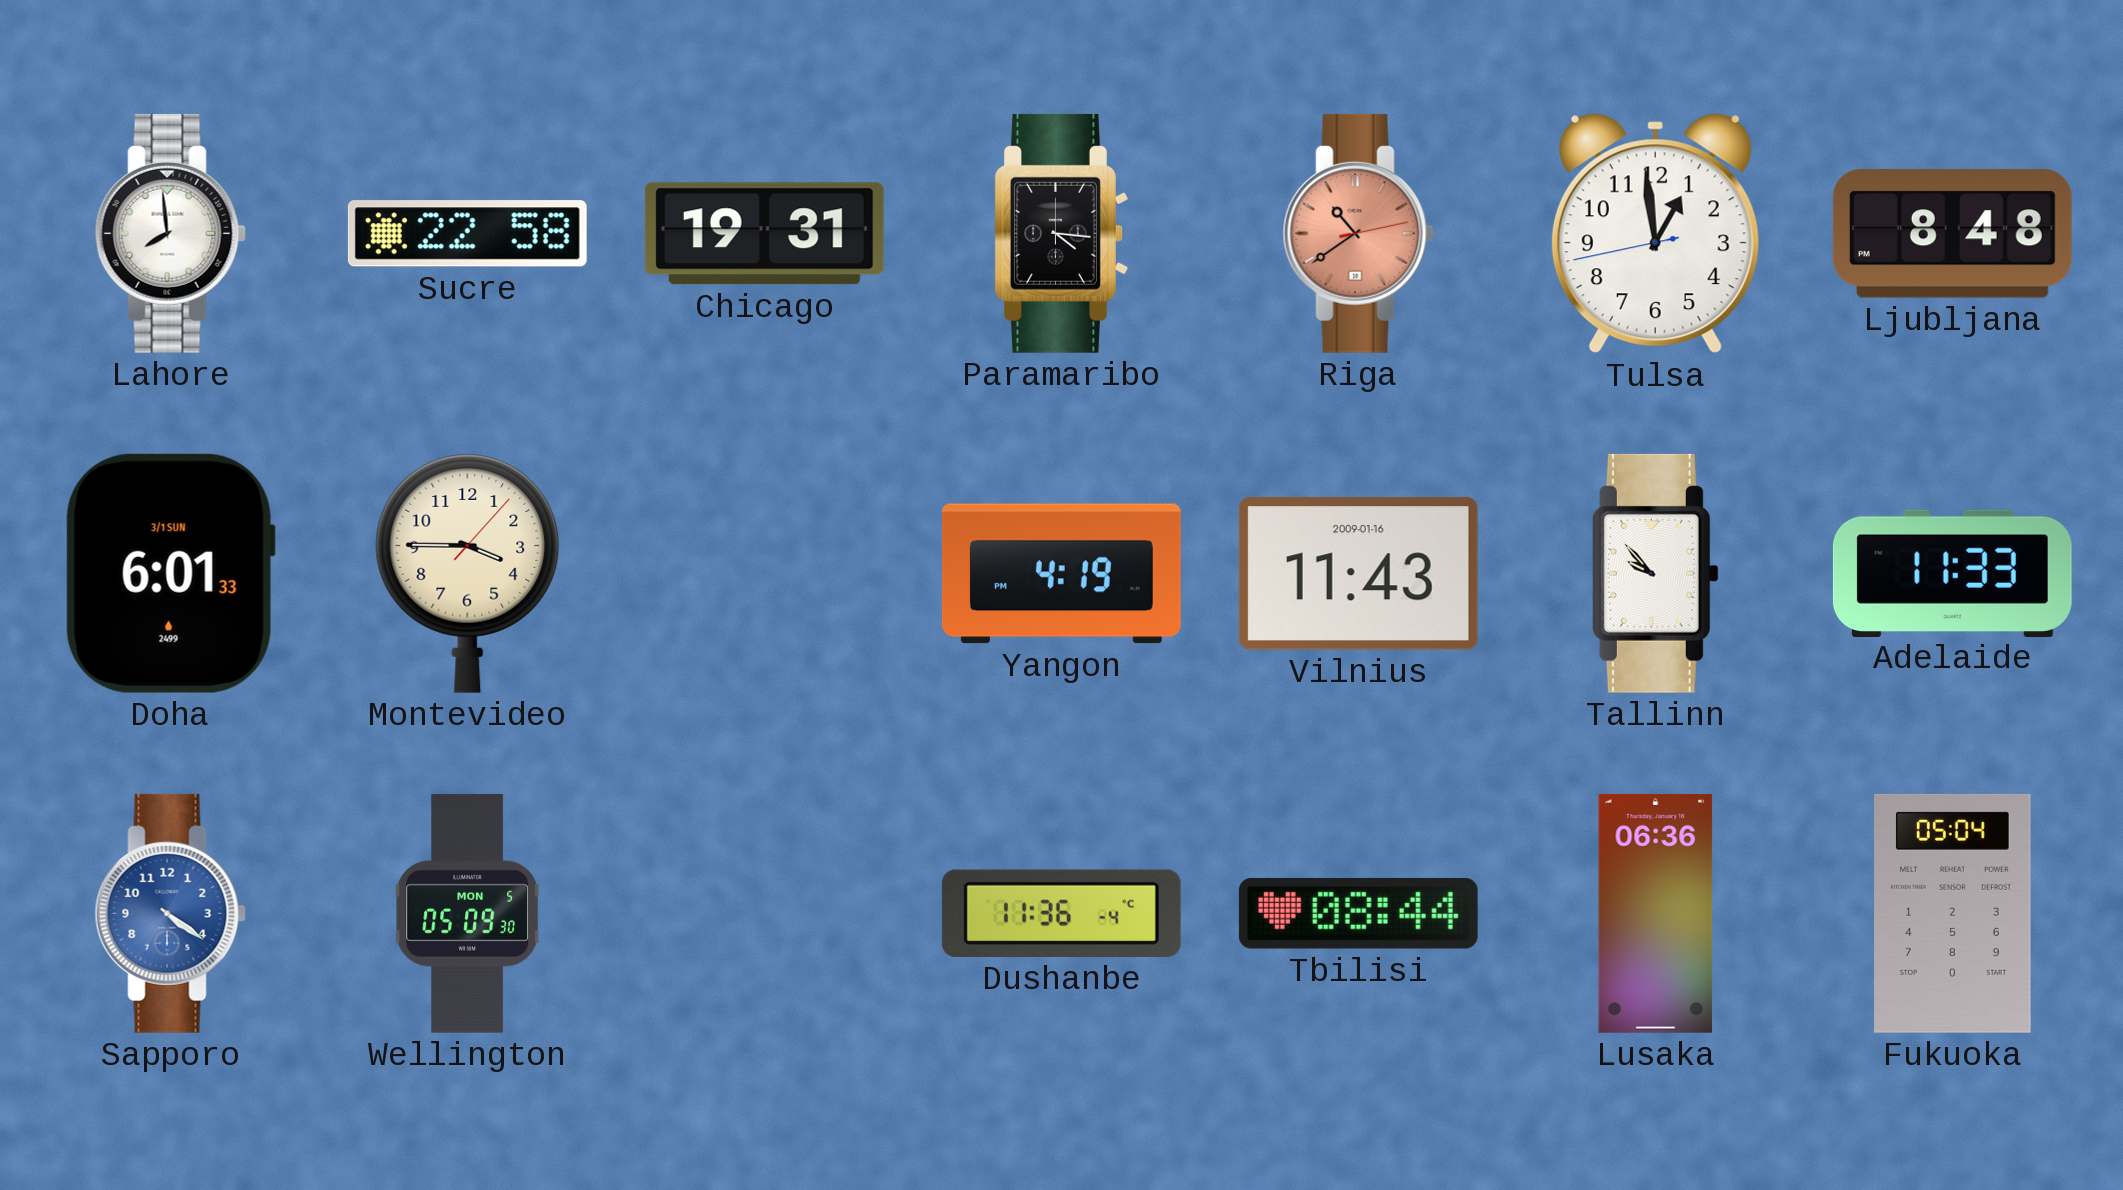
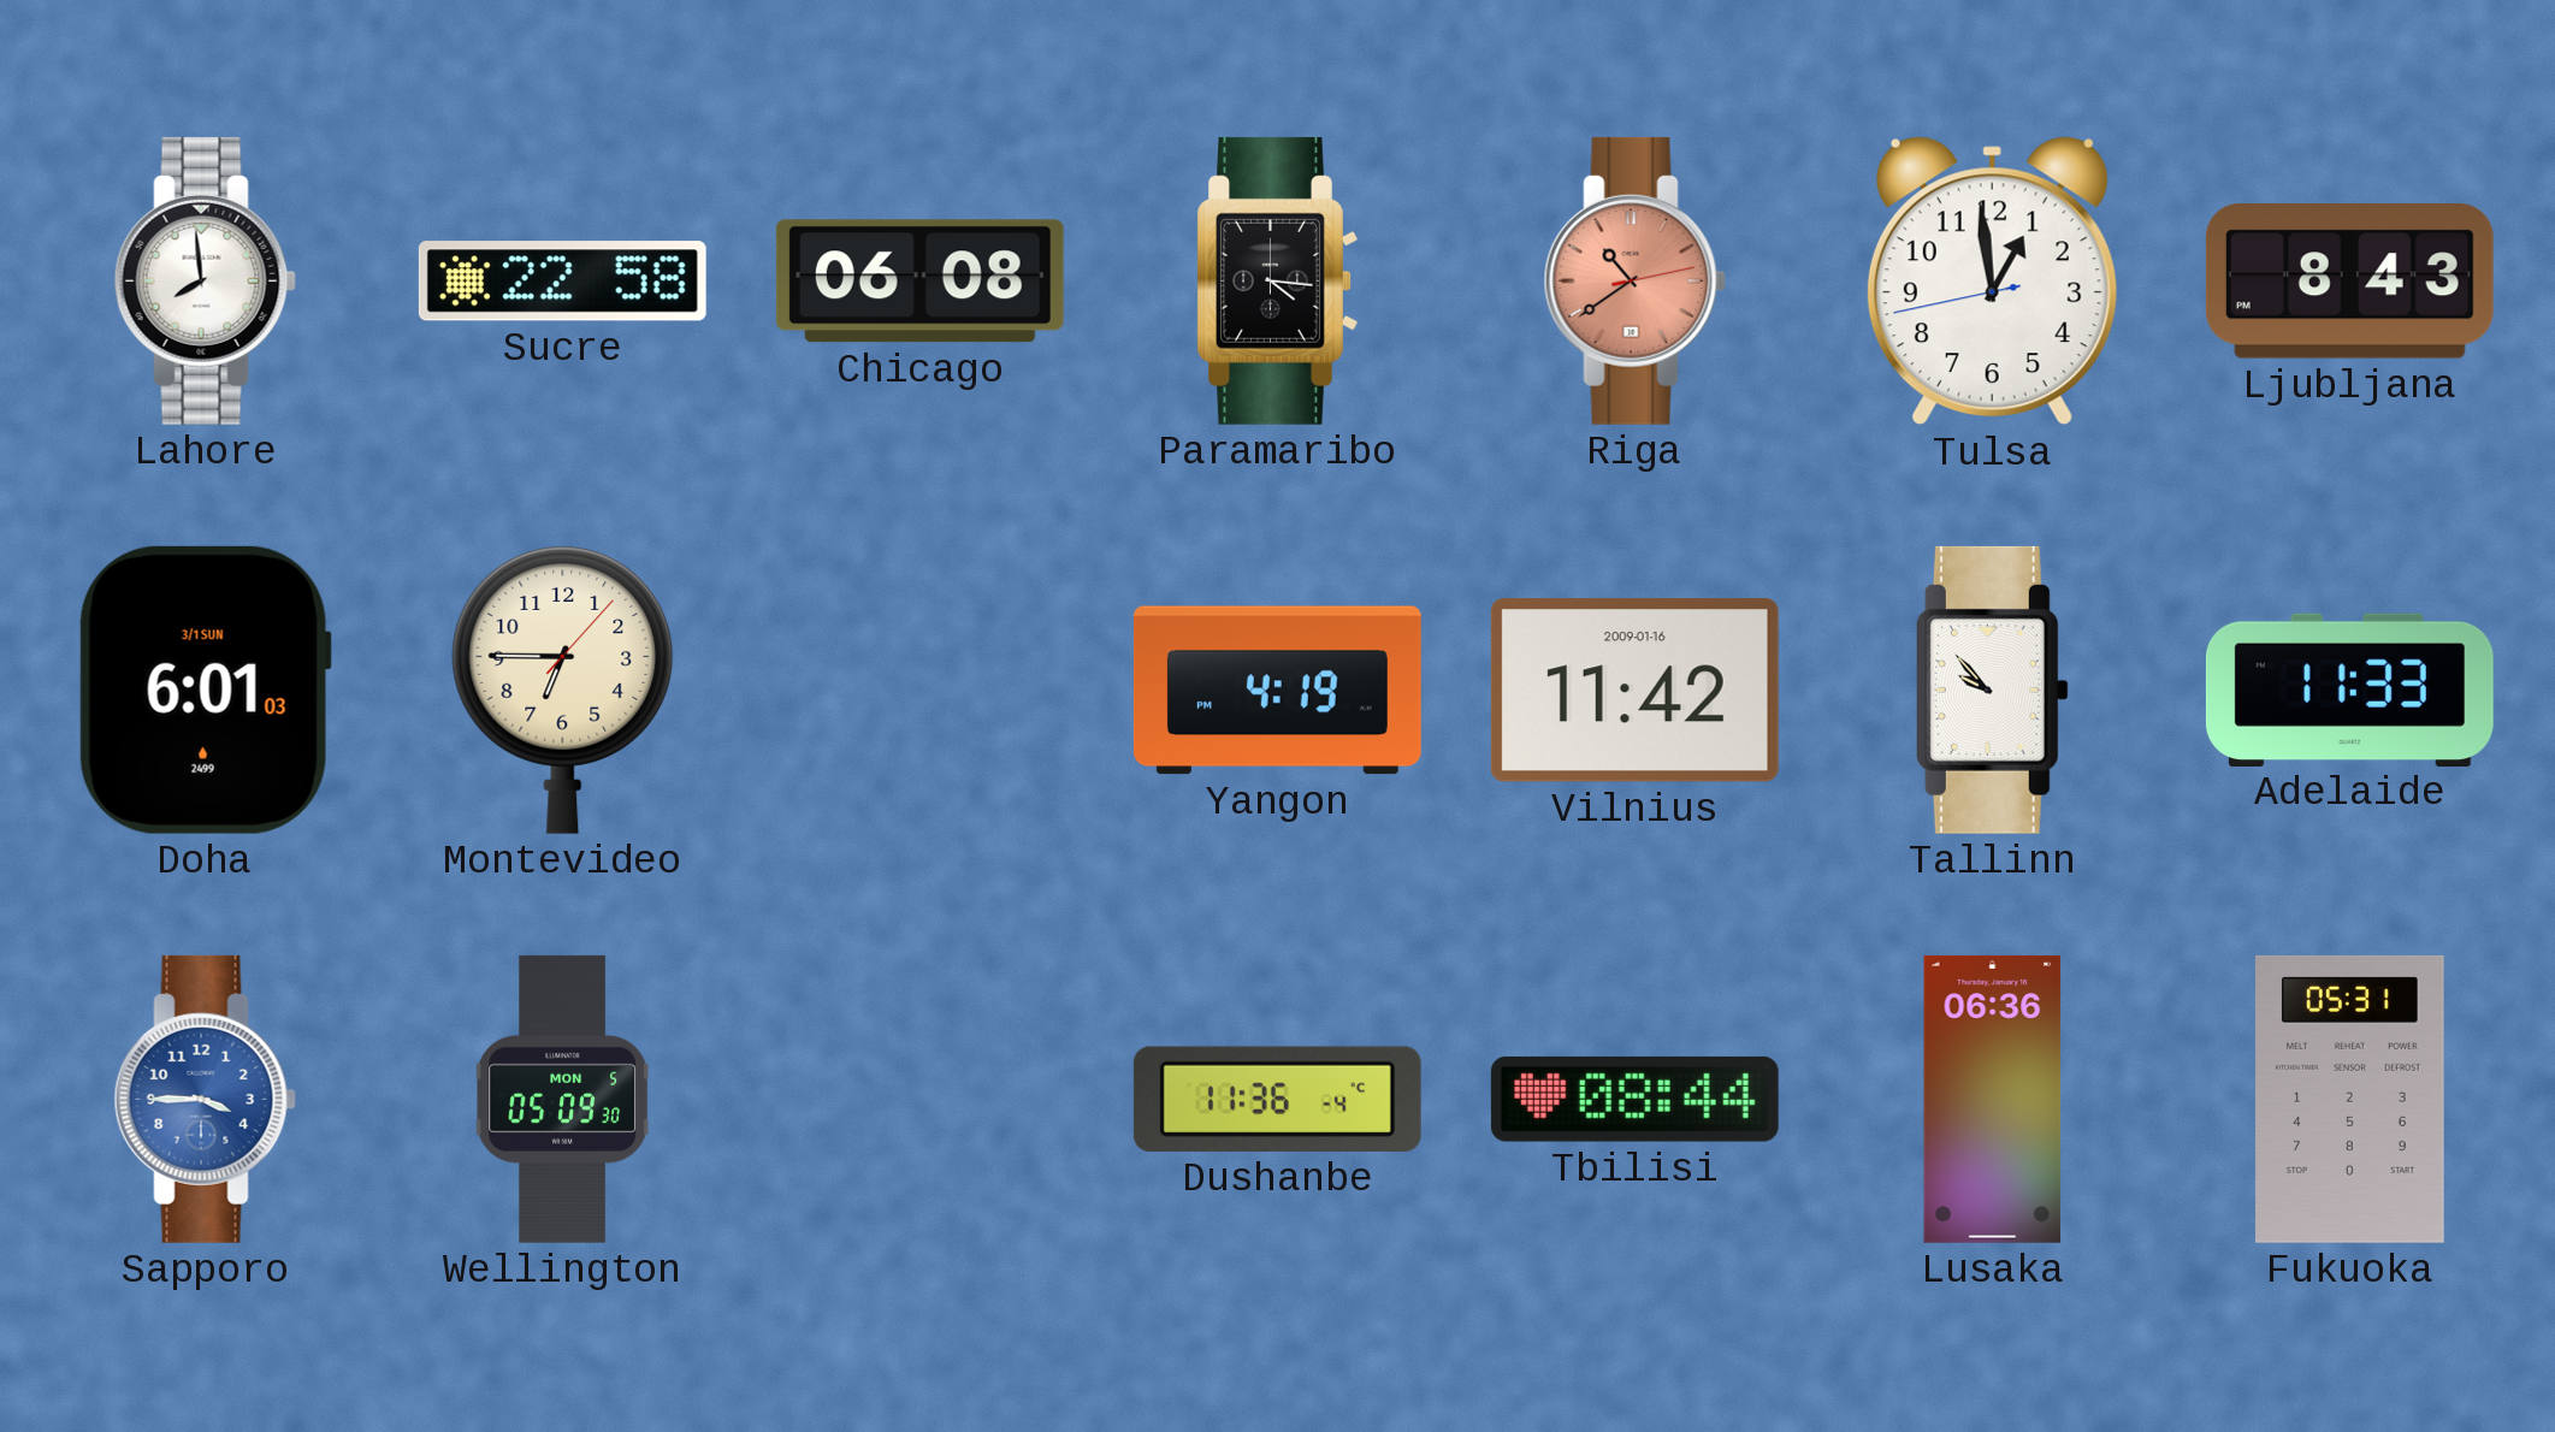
Chicago: 19:31 -> 06:08 (919, 282)
Ljubljana: 8:48 -> 8:43 (2349, 282)
Doha: 6:01:33 -> 6:01:03 (205, 690)
Montevideo: 3:45 -> 6:45 (563, 691)
Vilnius: 11:43 -> 11:42 (1634, 691)
Sapporo: 4:21 -> 3:45 (205, 1099)
Fukuoka: 05:04 -> 05:31 (2350, 1099)
